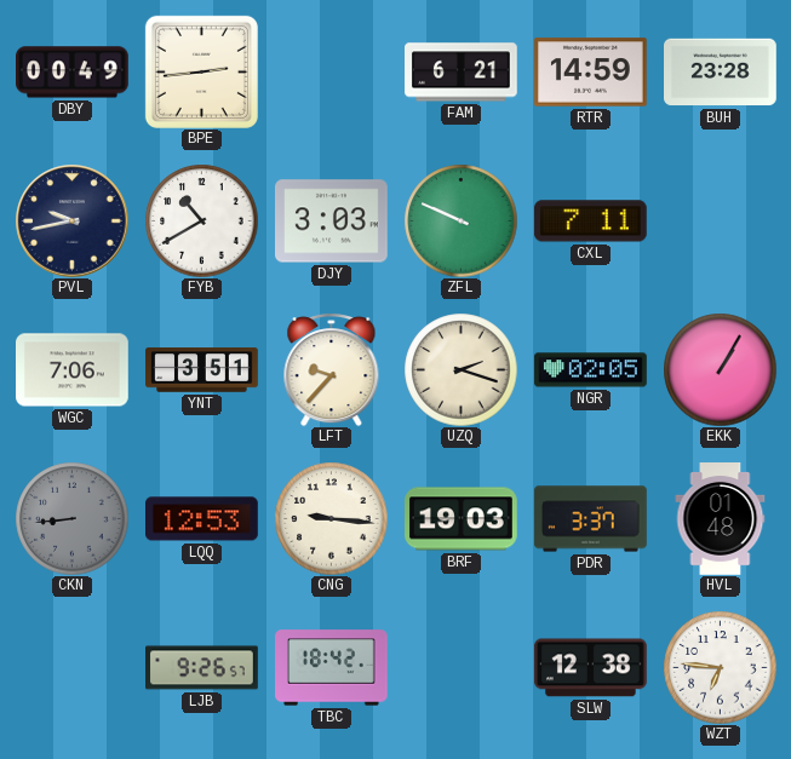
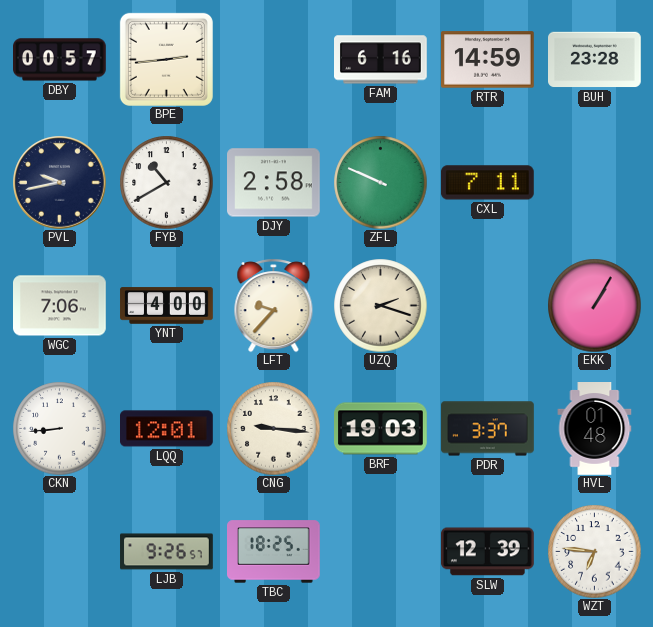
DBY: 00:49 -> 00:57 (60, 60)
FAM: 6:21 -> 6:16 (381, 60)
DJY: 3:03 -> 2:58 (274, 183)
YNT: 3:51 -> 4:00 (167, 306)
NGR: 02:05 -> none (591, 370)
CKN dial: grey -> white (59, 428)
LQQ: 12:53 -> 12:01 (167, 429)
TBC: 18:42 -> 18:25 (274, 552)
SLW: 12:38 -> 12:39 (488, 552)
